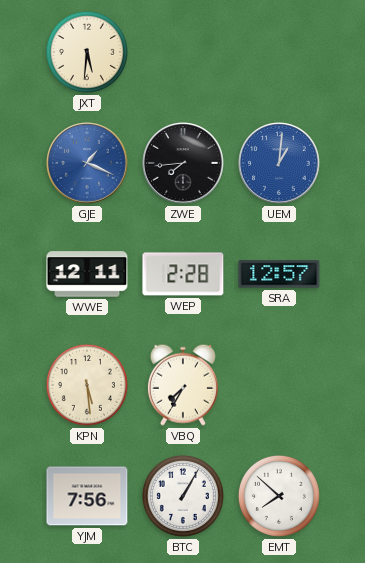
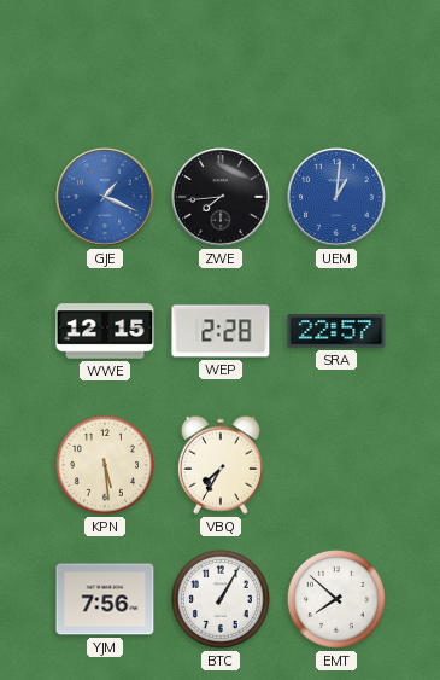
JXT: 5:31 -> none (87, 52)
WWE: 12:11 -> 12:15 (105, 331)
SRA: 12:57 -> 22:57 (336, 331)
